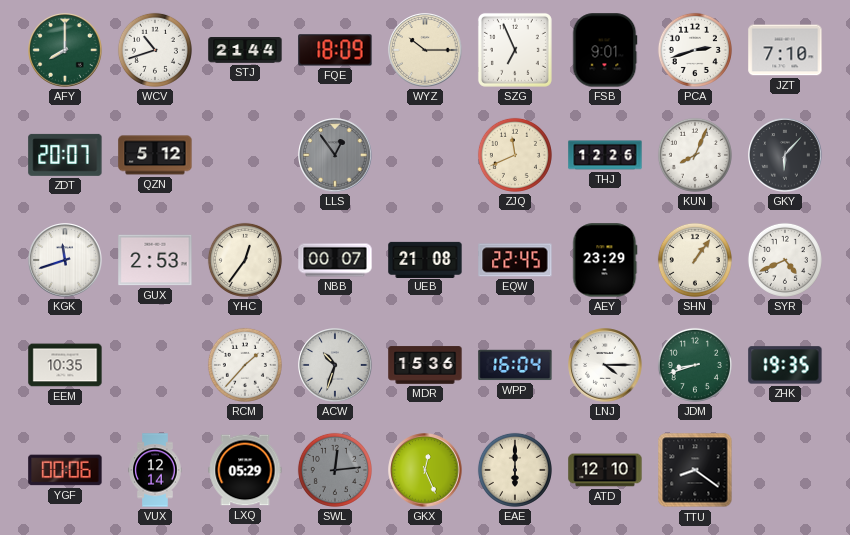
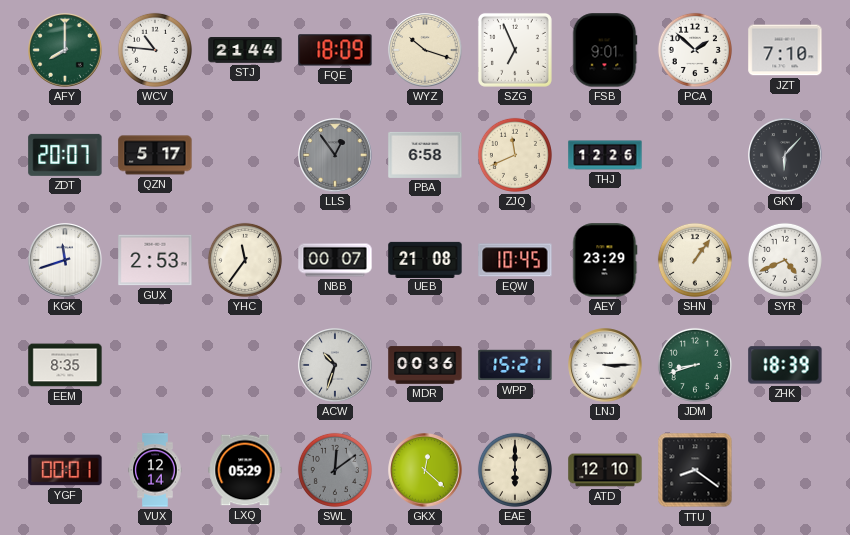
WCV: 10:42 -> 10:46 (155, 50)
WYZ: 10:15 -> 10:18 (425, 50)
PCA: 2:42 -> 1:52 (695, 50)
QZN: 5:12 -> 5:17 (155, 155)
PBA: none -> 6:58 (425, 155)
KUN: 8:04 -> none (695, 155)
YHC: 12:36 -> 11:36 (245, 260)
EQW: 22:45 -> 10:45 (515, 260)
EEM: 10:35 -> 8:35 (65, 365)
RCM: 1:37 -> none (245, 365)
MDR: 15:36 -> 00:36 (425, 365)
WPP: 16:04 -> 15:21 (515, 365)
LNJ: 4:15 -> 3:15 (605, 365)
ZHK: 19:35 -> 18:39 (785, 365)
YGF: 00:06 -> 00:01 (65, 470)
SWL: 12:14 -> 12:09 (335, 470)
GKX: 12:26 -> 12:22 (425, 470)
